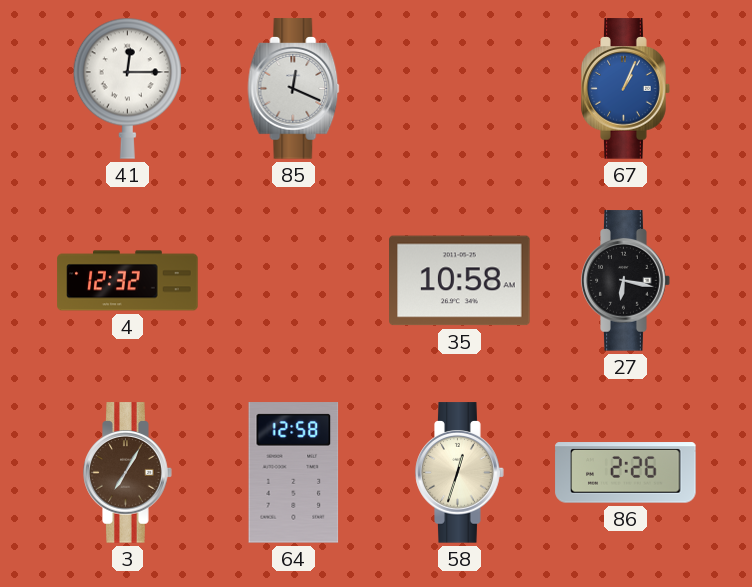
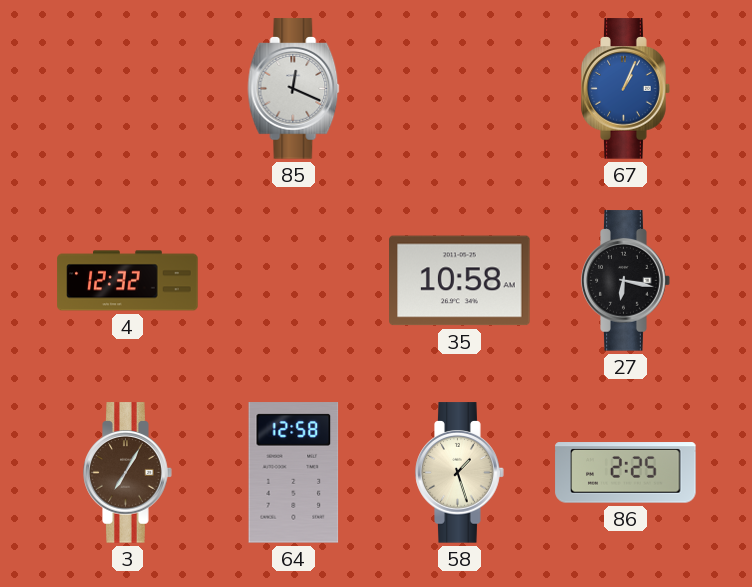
41: 12:15 -> none (127, 88)
58: 12:33 -> 1:27 (460, 473)
86: 2:26 -> 2:25 (626, 473)
